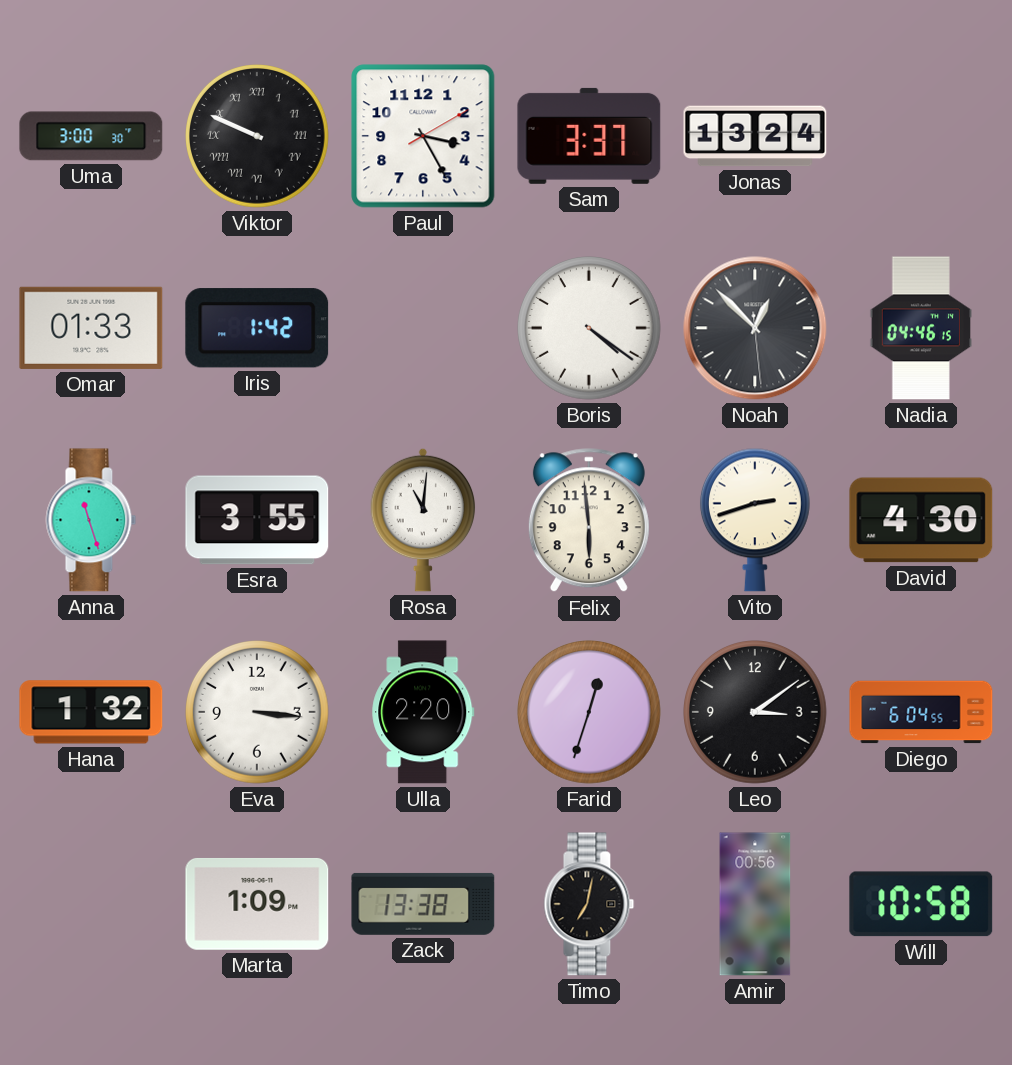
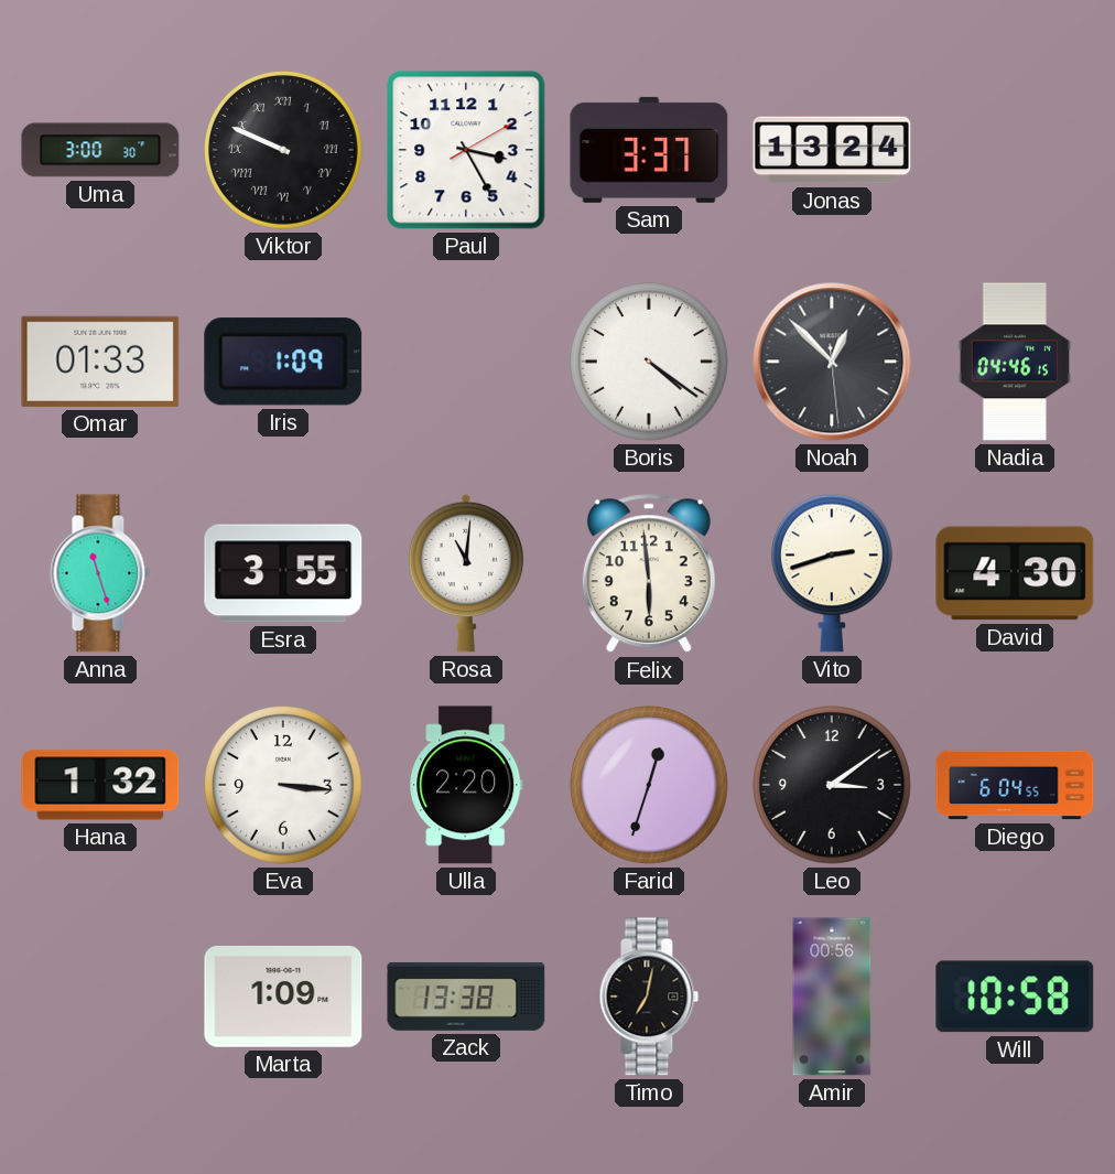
Iris: 1:42 -> 1:09 (283, 362)
